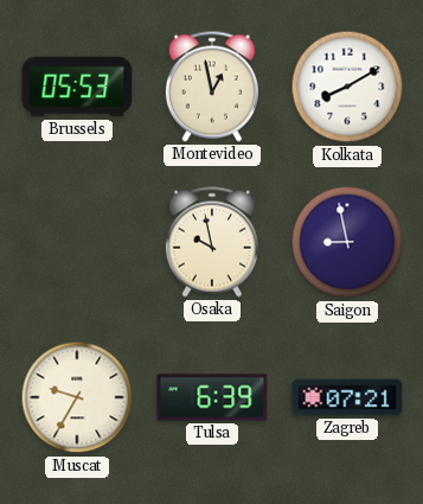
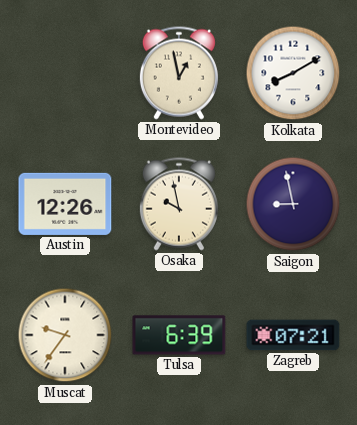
Brussels: 05:53 -> none (77, 87)
Austin: none -> 12:26 (65, 204)
Muscat: 9:35 -> 9:36 (65, 335)
